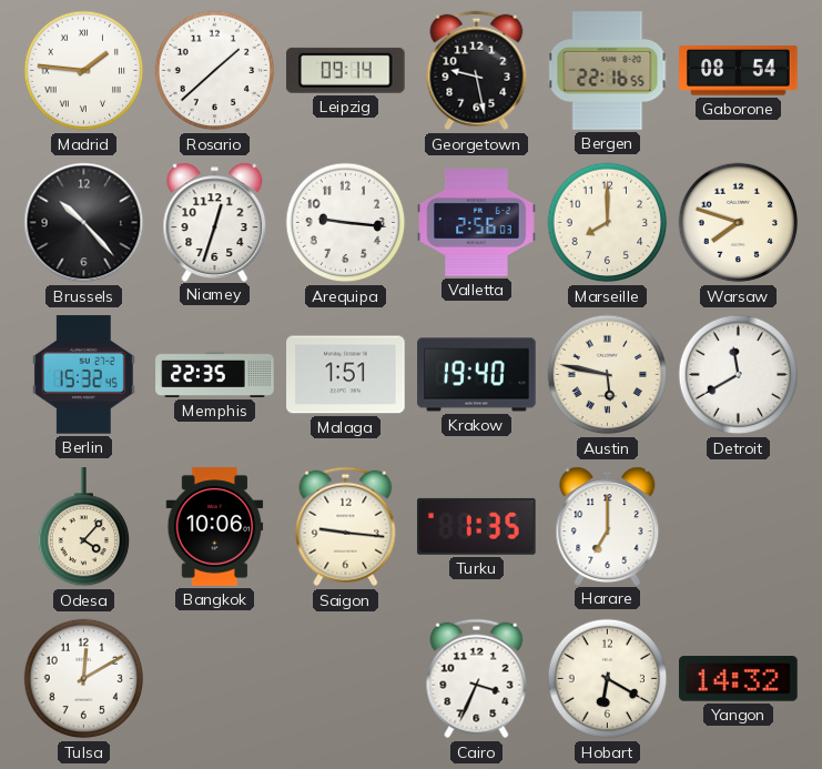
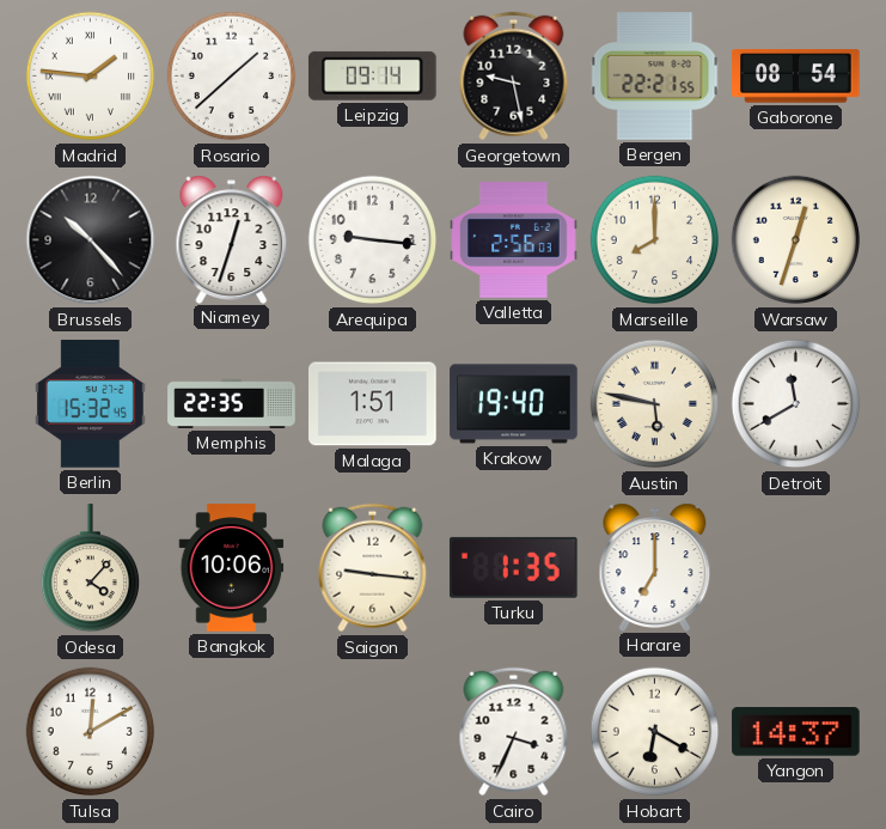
Bergen: 22:16 -> 22:21 (655, 77)
Warsaw: 7:48 -> 12:33 (796, 240)
Yangon: 14:32 -> 14:37 (796, 732)
